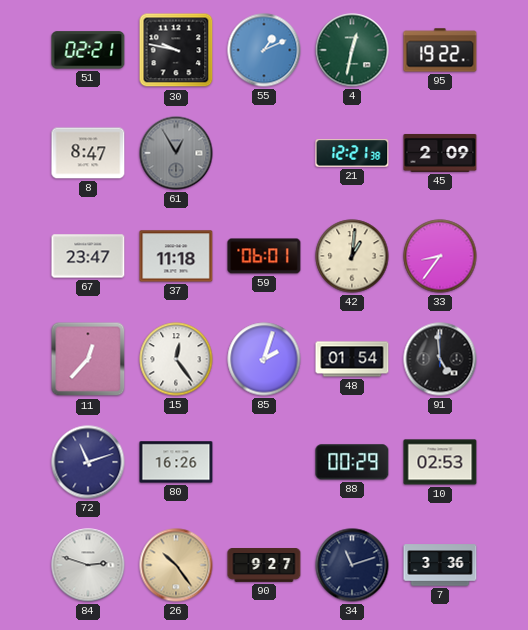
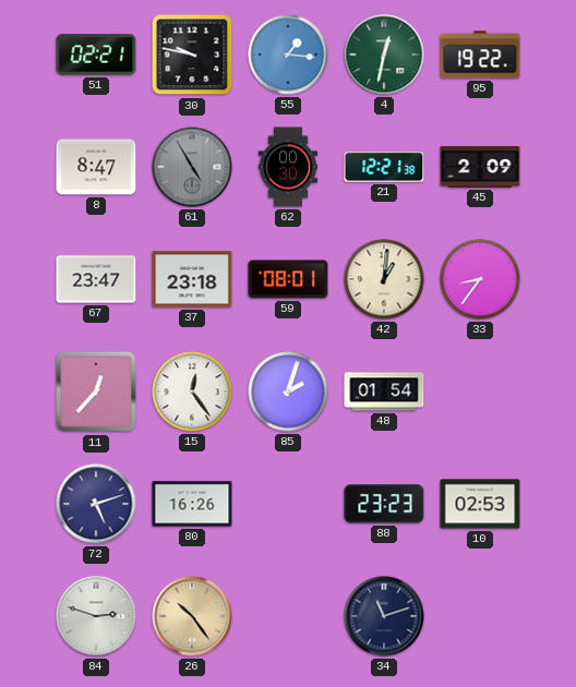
55: 1:11 -> 1:16 (288, 55)
61: 12:55 -> 4:55 (192, 167)
62: none -> 00:30 (287, 167)
37: 11:18 -> 23:18 (192, 279)
59: 06:01 -> 08:01 (288, 279)
91: 4:59 -> none (440, 359)
72: 11:12 -> 5:12 (96, 504)
88: 00:29 -> 23:23 (384, 504)
90: 9:27 -> none (264, 566)
7: 3:36 -> none (440, 565)
